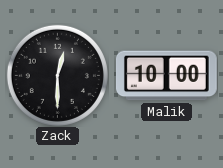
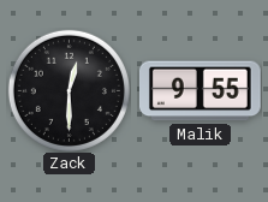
Malik: 10:00 -> 9:55 (199, 91)
